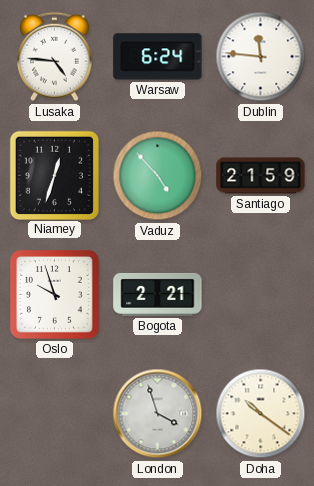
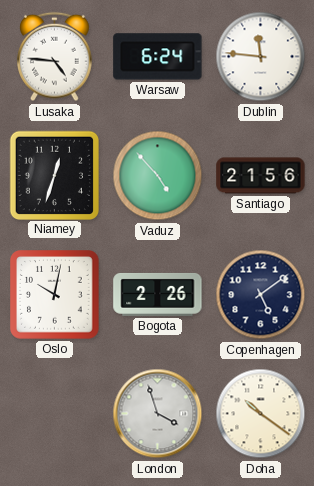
Santiago: 21:59 -> 21:56 (261, 176)
Oslo: 9:57 -> 10:02 (55, 295)
Bogota: 2:21 -> 2:26 (158, 294)
Copenhagen: none -> 5:09 (261, 295)
